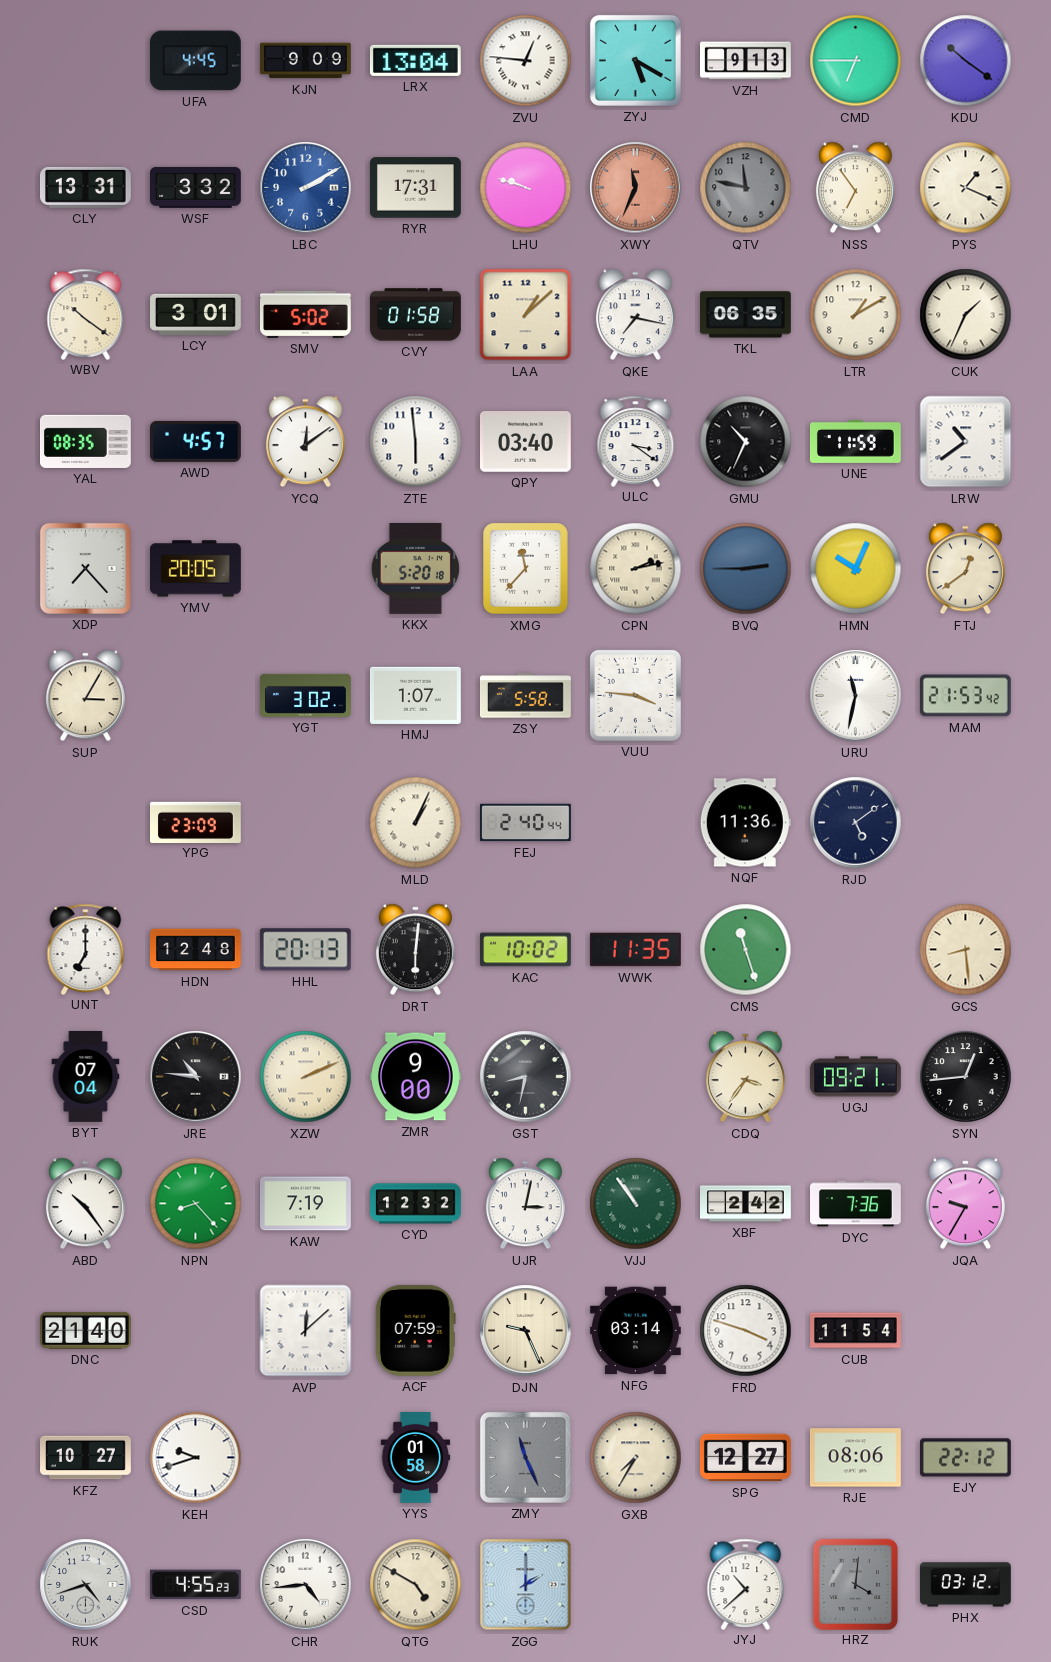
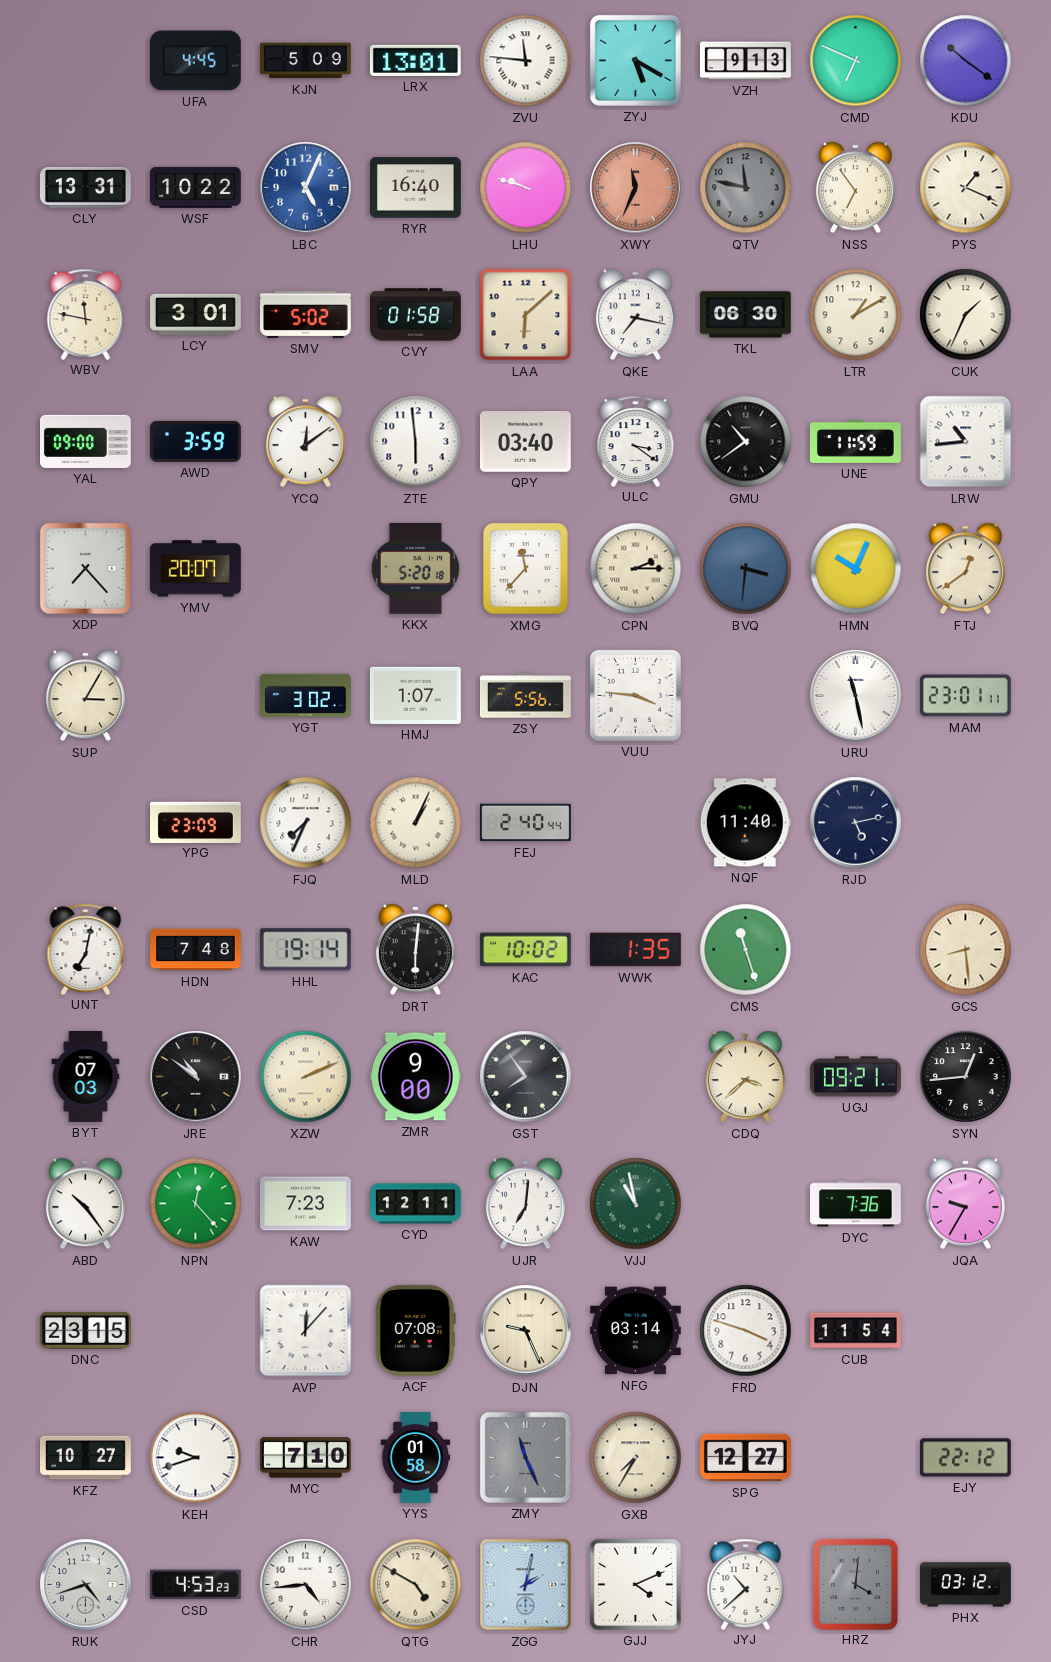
KJN: 9:09 -> 5:09 (306, 61)
LRX: 13:04 -> 13:01 (415, 60)
ZVU: 12:46 -> 11:46 (526, 61)
CMD: 6:45 -> 6:49 (856, 61)
WSF: 3:32 -> 10:22 (196, 187)
LBC: 2:10 -> 5:04 (306, 188)
RYR: 17:31 -> 16:40 (416, 188)
WBV: 10:21 -> 11:47 (86, 314)
LAA: 1:08 -> 6:08 (526, 315)
TKL: 06:35 -> 06:30 (745, 315)
YAL: 08:35 -> 09:00 (86, 441)
AWD: 4:57 -> 3:59 (196, 441)
GMU: 10:34 -> 10:39 (746, 442)
LRW: 10:39 -> 10:44 (966, 442)
YMV: 20:05 -> 20:07 (196, 569)
CPN: 2:13 -> 2:15 (636, 569)
BVQ: 2:45 -> 3:31 (746, 569)
ZSY: 5:58 -> 5:56 (526, 696)
URU: 11:32 -> 11:28 (856, 696)
MAM: 21:53 -> 23:01 (965, 696)
FJQ: none -> 7:34 (306, 823)
NQF: 11:36 -> 11:40 (745, 823)
RJD: 5:09 -> 5:13 (856, 823)
UNT: 7:00 -> 7:02 (86, 949)
HDN: 12:48 -> 7:48 (196, 950)
HHL: 20:13 -> 19:14 (305, 950)
WWK: 11:35 -> 1:35 (635, 950)
BYT: 07:04 -> 07:03 (86, 1077)
JRE: 10:46 -> 10:51 (196, 1077)
GST: 8:32 -> 7:54 (526, 1077)
CDQ: 3:36 -> 3:38 (745, 1077)
NPN: 8:23 -> 12:23 (196, 1204)
KAW: 7:19 -> 7:23 (306, 1204)
CYD: 12:32 -> 12:11 (416, 1204)
UJR: 3:02 -> 7:01 (525, 1204)
VJJ: 10:54 -> 10:58 (636, 1204)
XBF: 2:42 -> none (746, 1204)
DNC: 21:40 -> 23:15 (86, 1330)
AVP: 12:08 -> 12:07 (306, 1331)
ACF: 07:59 -> 07:08 (415, 1330)
MYC: none -> 7:10 (306, 1458)
RJE: 08:06 -> none (855, 1458)
CSD: 4:55 -> 4:53 (195, 1585)
ZGG: 2:00 -> 2:02 (526, 1585)
GJJ: none -> 4:11 (635, 1584)
